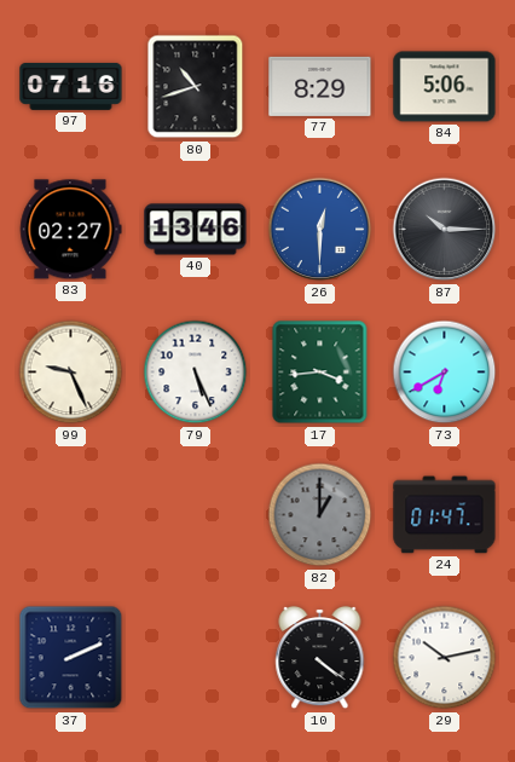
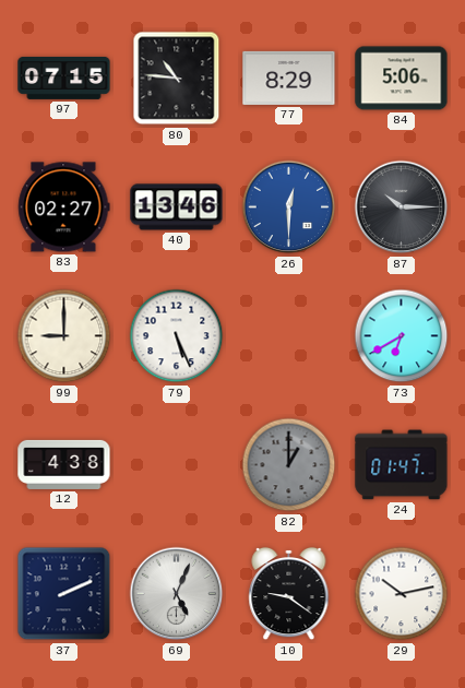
97: 07:16 -> 07:15 (64, 78)
80: 10:42 -> 10:46 (177, 79)
99: 9:26 -> 9:00 (64, 336)
17: 3:44 -> none (320, 373)
12: none -> 4:38 (64, 464)
69: none -> 5:04 (177, 594)
10: 4:21 -> 9:21 (289, 594)
